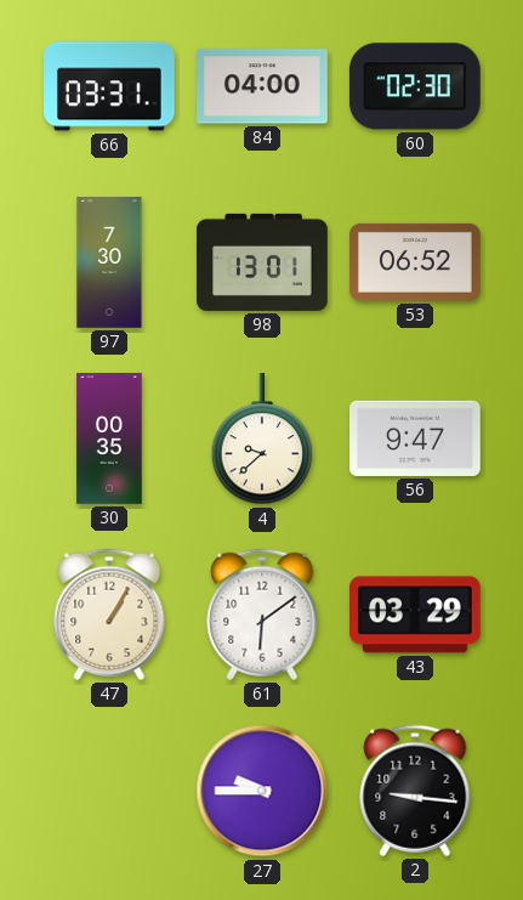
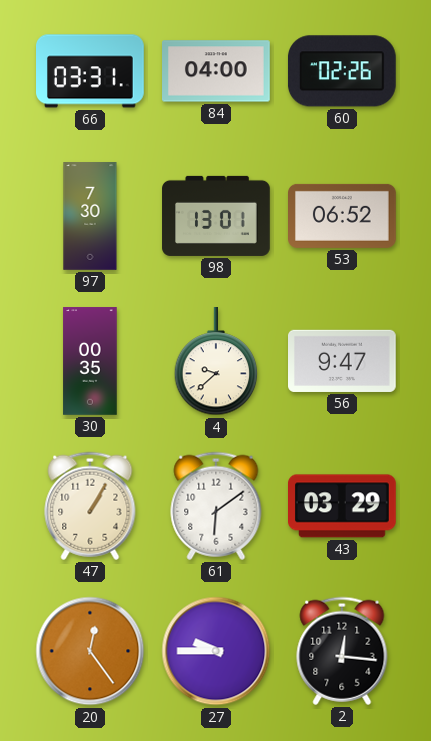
60: 02:30 -> 02:26 (342, 71)
20: none -> 12:24 (90, 651)
2: 9:16 -> 12:16 (342, 651)
